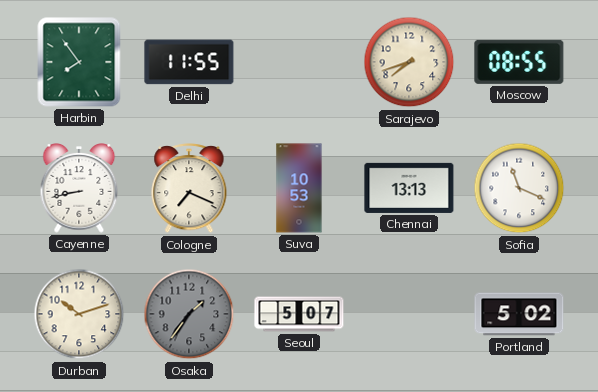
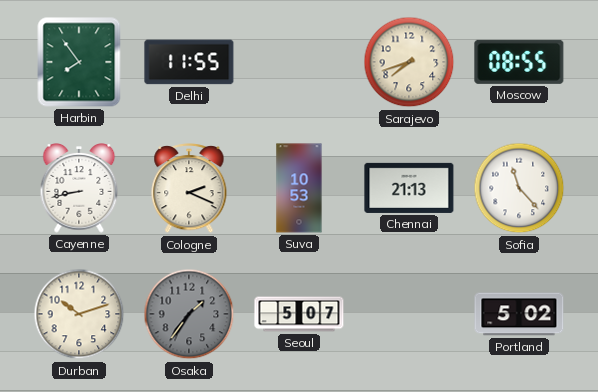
Cologne: 7:19 -> 2:19 (189, 189)
Chennai: 13:13 -> 21:13 (409, 188)
Sofia: 11:19 -> 11:23 (519, 188)
